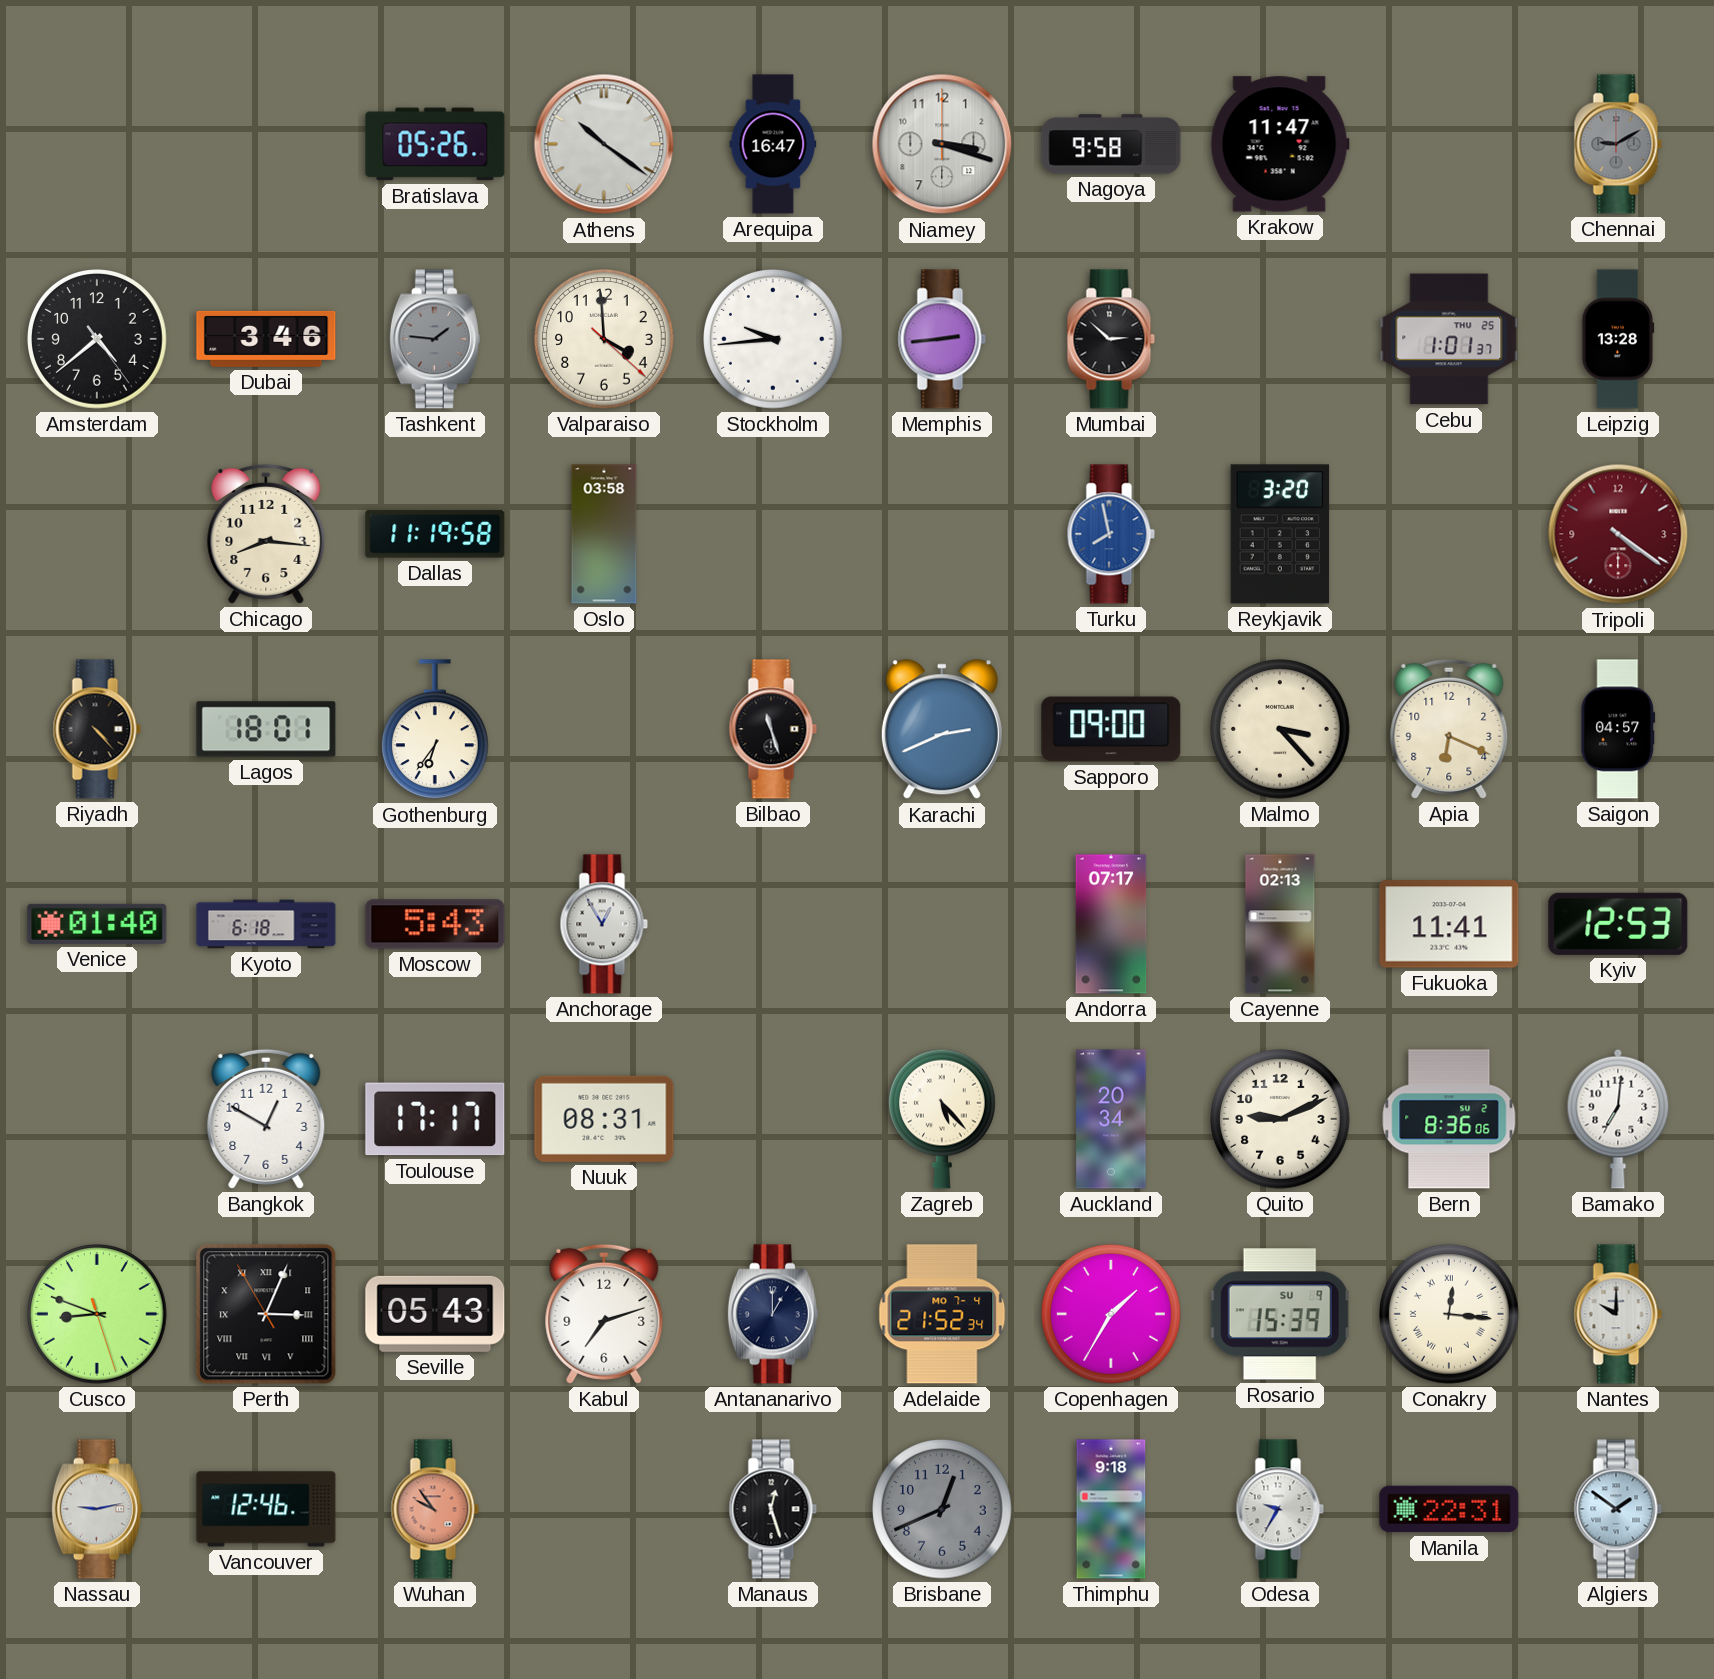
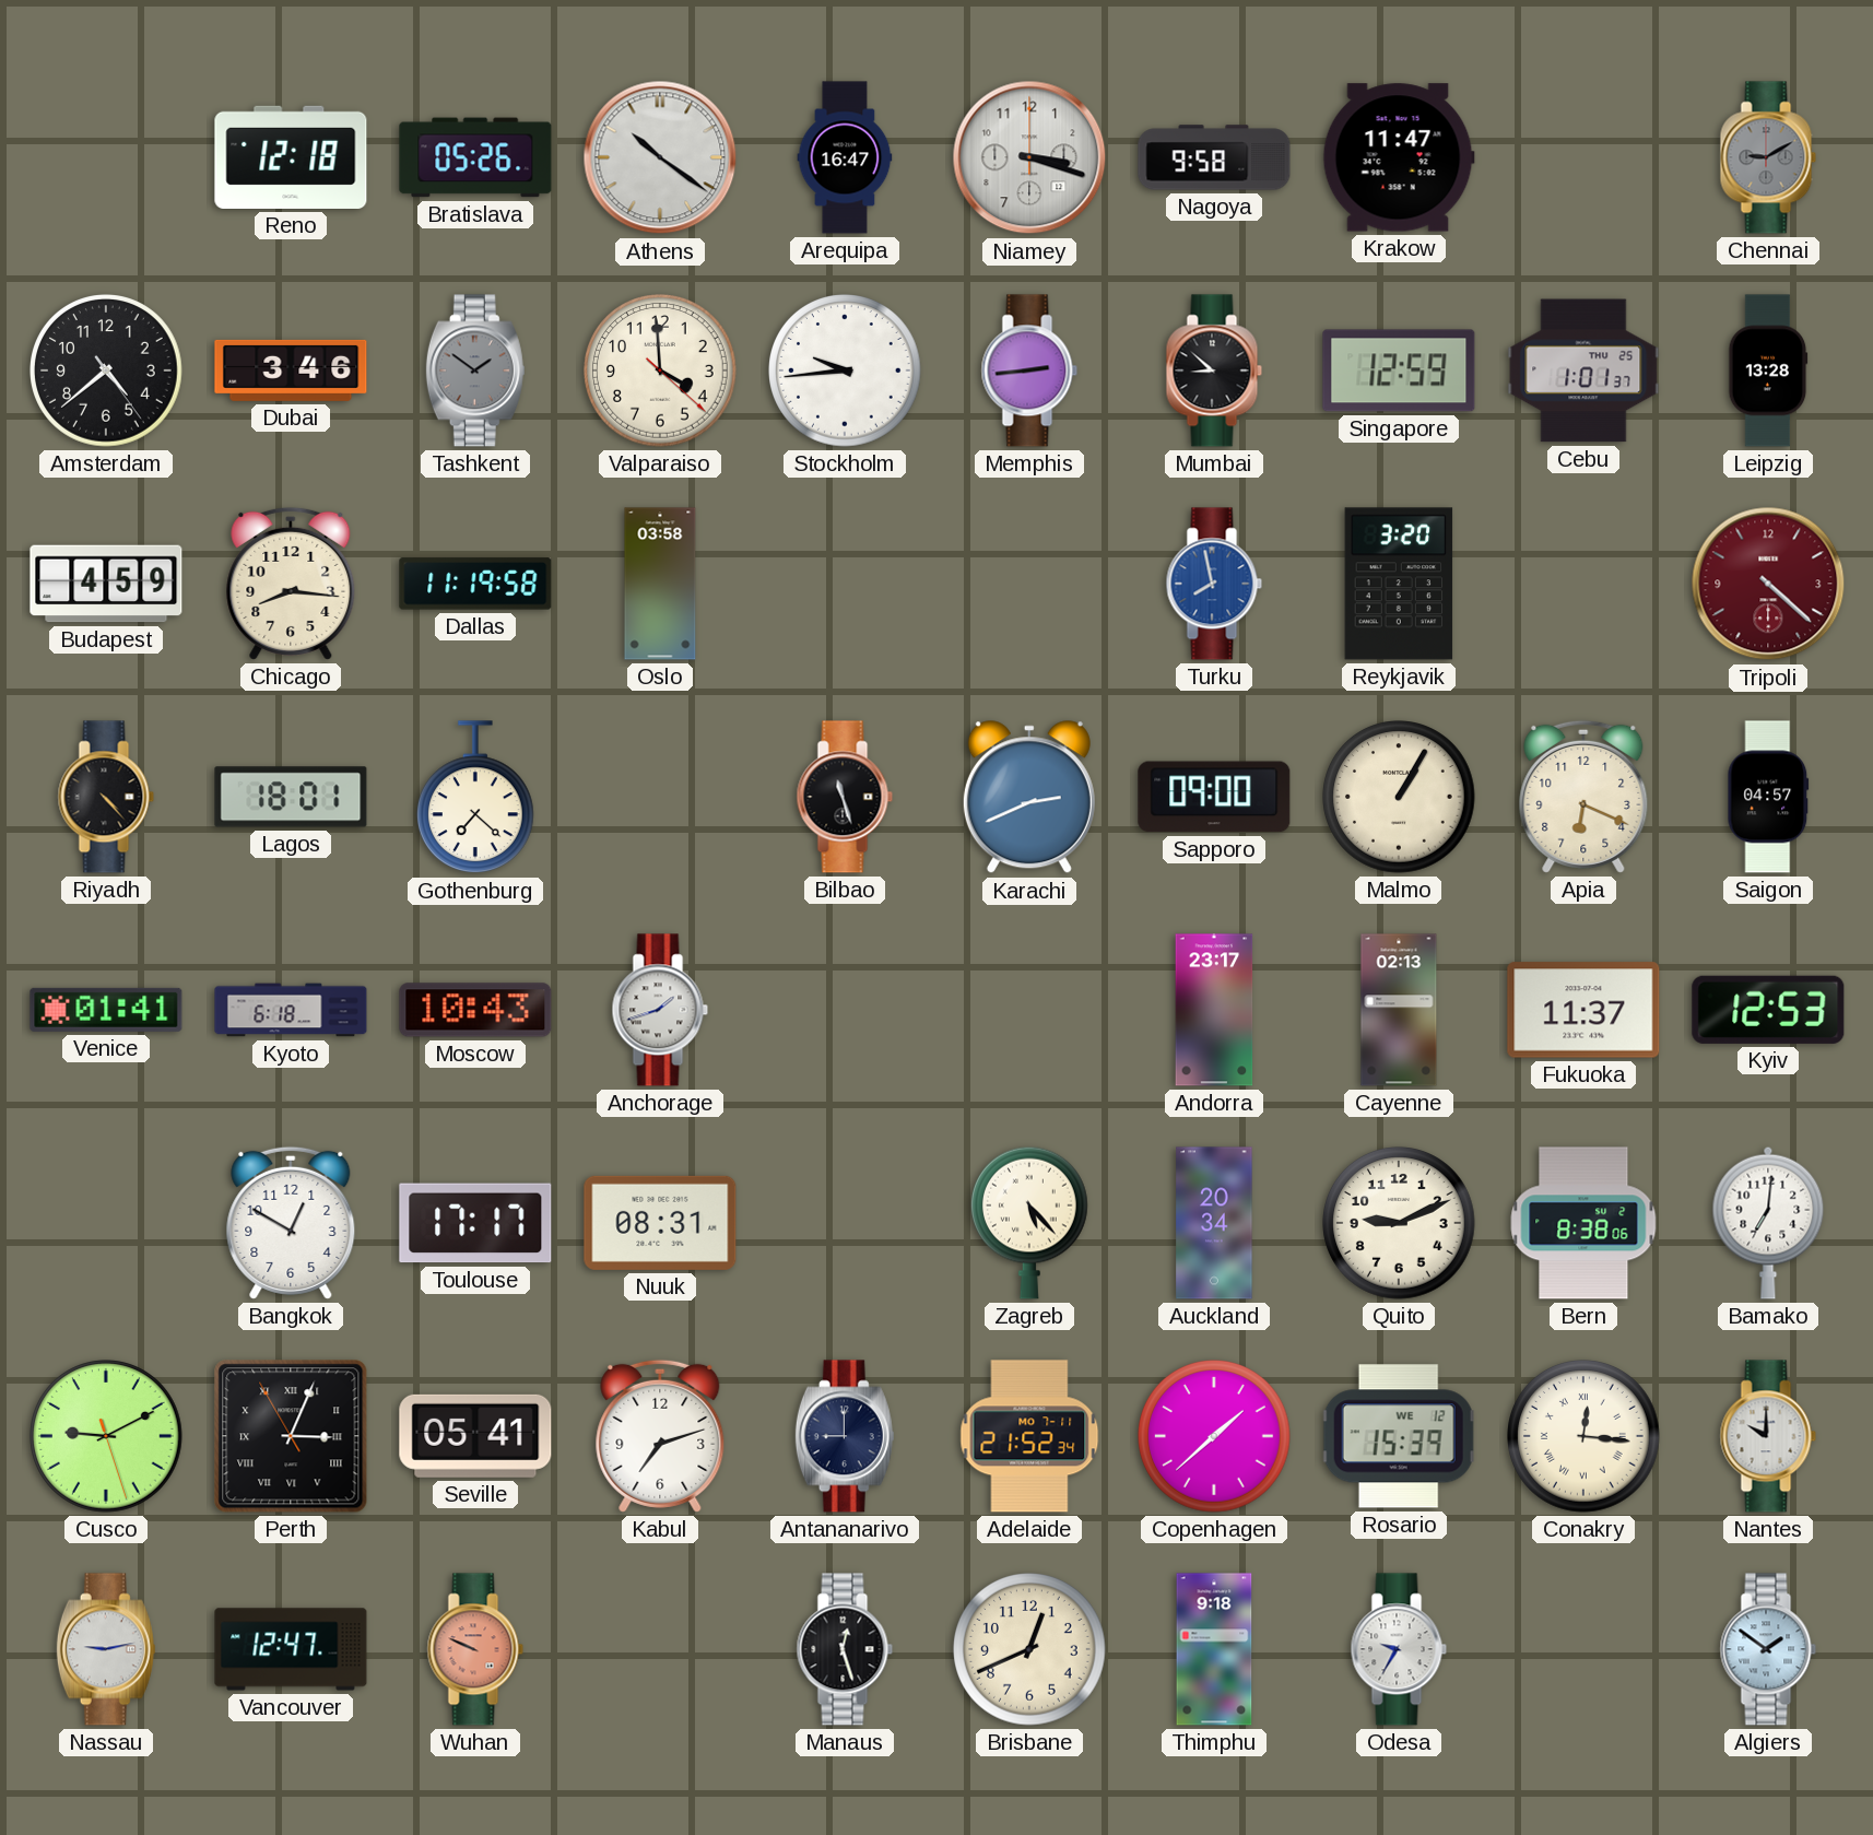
Reno: none -> 12:18 (291, 157)
Tashkent: 1:46 -> 1:51 (475, 370)
Mumbai: 2:52 -> 8:52 (1214, 370)
Singapore: none -> 12:59 (1399, 370)
Budapest: none -> 4:59 (106, 584)
Tripoli: 4:21 -> 4:22 (1768, 584)
Gothenburg: 6:36 -> 7:22 (475, 798)
Malmo: 3:23 -> 1:05 (1399, 797)
Venice: 01:40 -> 01:41 (106, 1010)
Moscow: 5:43 -> 10:43 (475, 1010)
Anchorage: 12:55 -> 1:42 (660, 1010)
Andorra: 07:17 -> 23:17 (1214, 1010)
Fukuoka: 11:41 -> 11:37 (1583, 1010)
Bern: 8:36 -> 8:38 (1583, 1223)
Cusco: 8:48 -> 9:10 (106, 1436)
Seville: 05:43 -> 05:41 (475, 1436)
Antananarivo: 1:00 -> 9:00 (845, 1436)
Adelaide date: MO 7-4 -> MO 7-11 (1029, 1436)
Copenhagen: 1:35 -> 1:38 (1214, 1436)
Rosario date: SU 9 -> WE 12 (1399, 1436)
Vancouver: 12:46 -> 12:47 (291, 1649)
Wuhan: 9:54 -> 9:49 (475, 1649)
Brisbane dial: grey -> cream (1029, 1649)
Manila: 22:31 -> none (1449, 1509)
